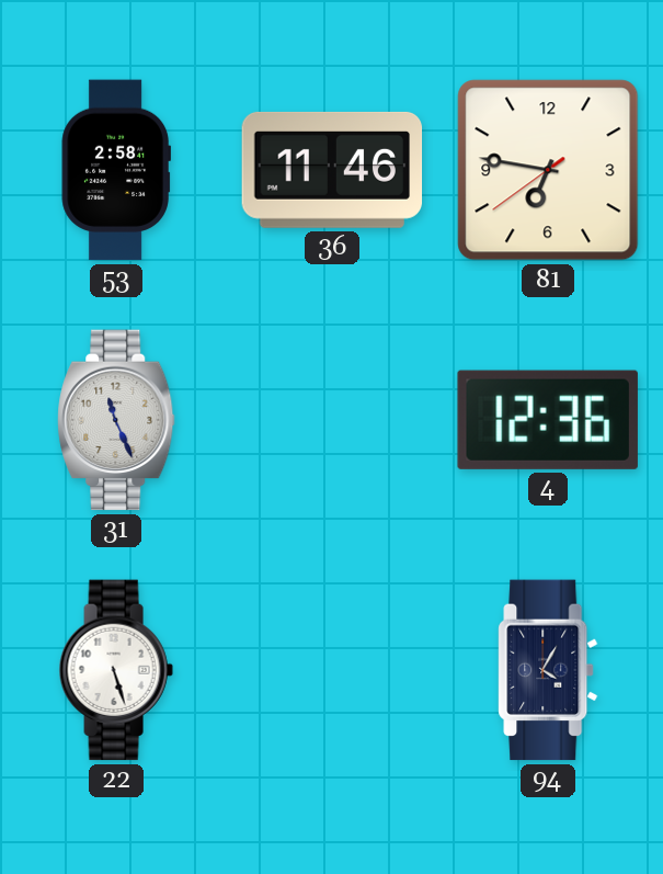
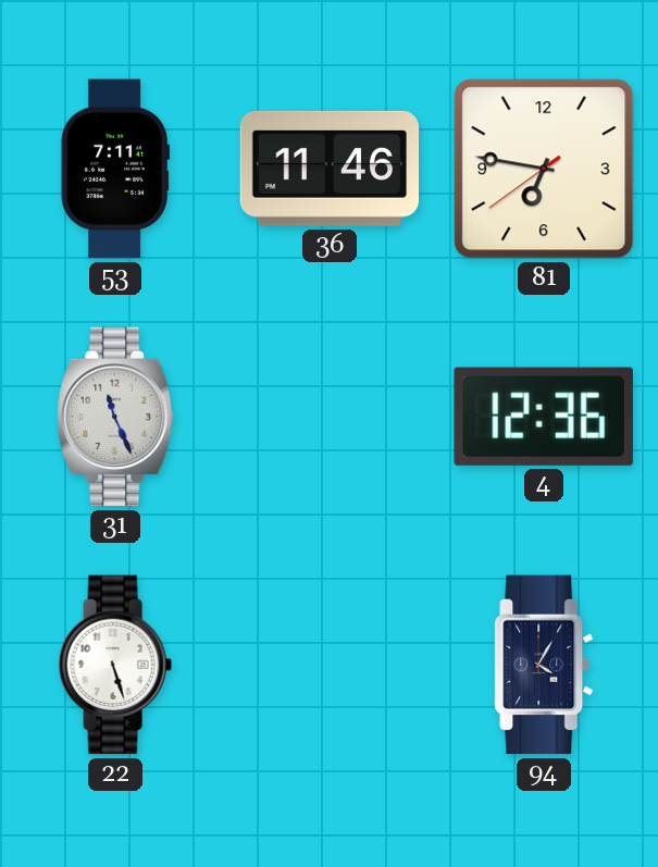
53: 2:58 -> 7:11 (114, 169)
